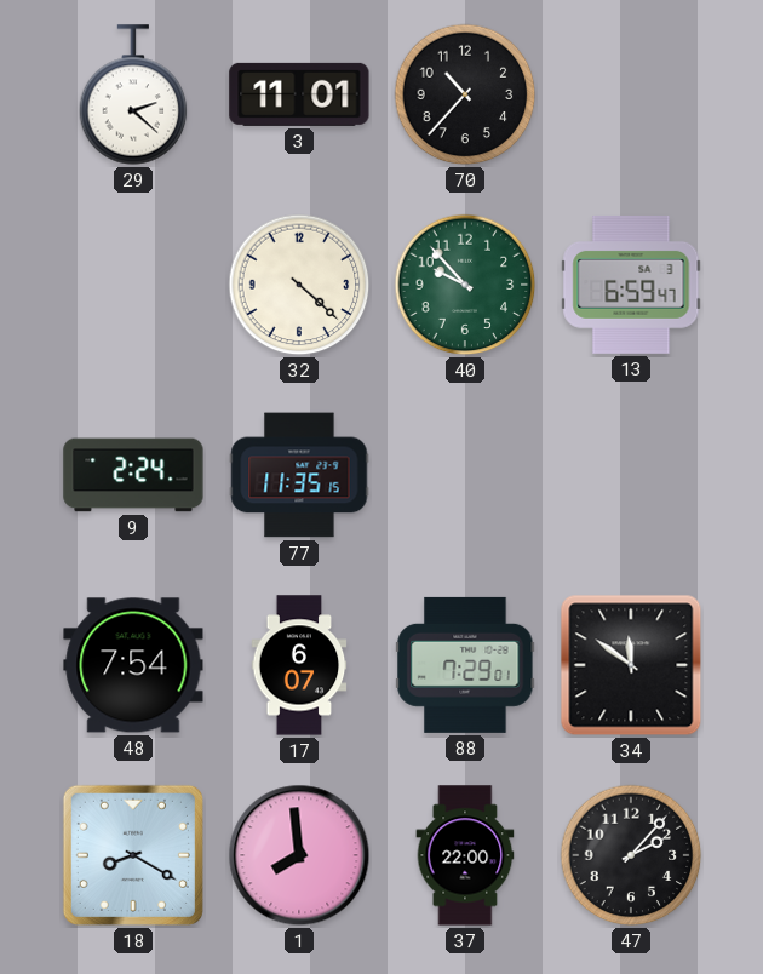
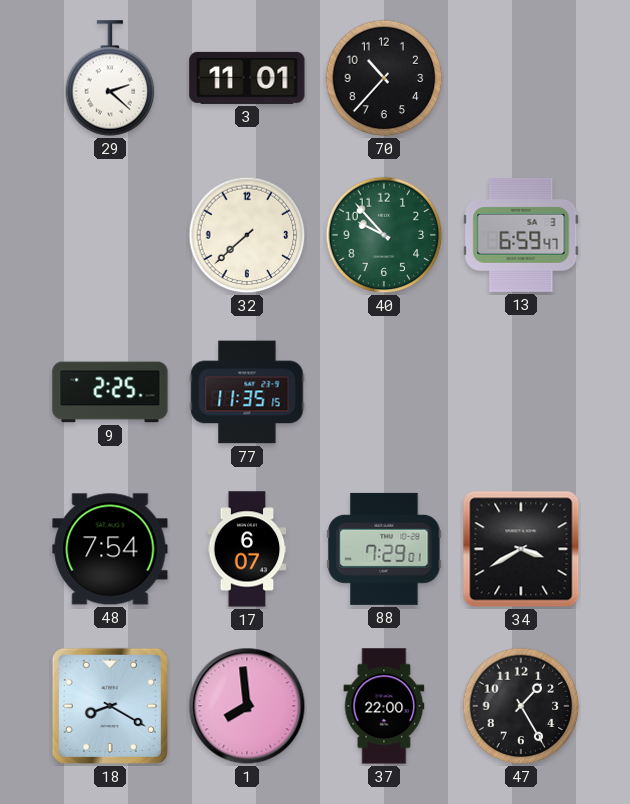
32: 4:22 -> 7:38 (247, 235)
9: 2:24 -> 2:25 (110, 392)
34: 11:51 -> 3:40 (521, 549)
47: 2:07 -> 1:25 (521, 706)
